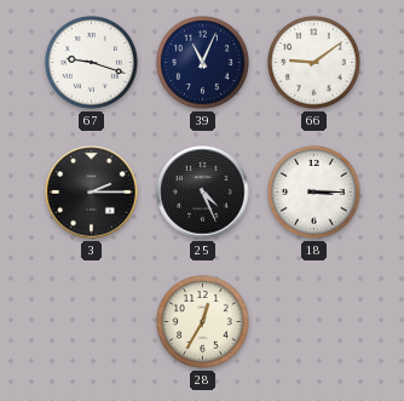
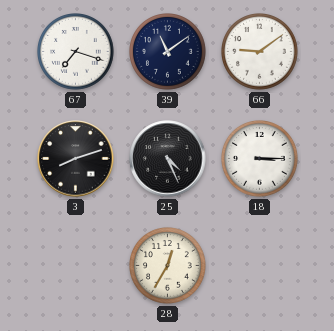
67: 9:18 -> 7:18 (76, 52)
39: 11:04 -> 11:09 (168, 52)
3: 2:15 -> 8:12 (76, 159)
